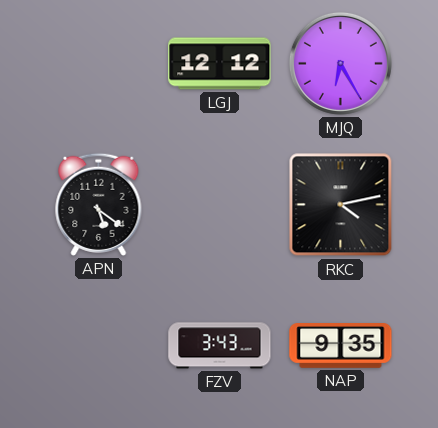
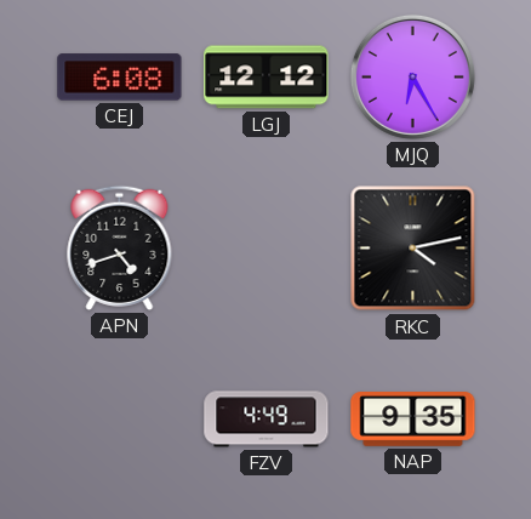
CEJ: none -> 6:08 (120, 78)
APN: 5:21 -> 4:42 (120, 247)
FZV: 3:43 -> 4:49 (267, 420)
